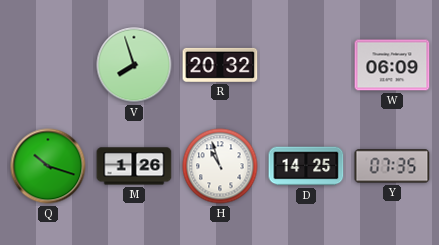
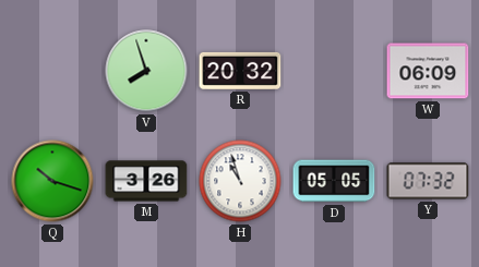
M: 1:26 -> 3:26 (146, 181)
D: 14:25 -> 05:05 (334, 181)
Y: 07:35 -> 07:32 (428, 181)
